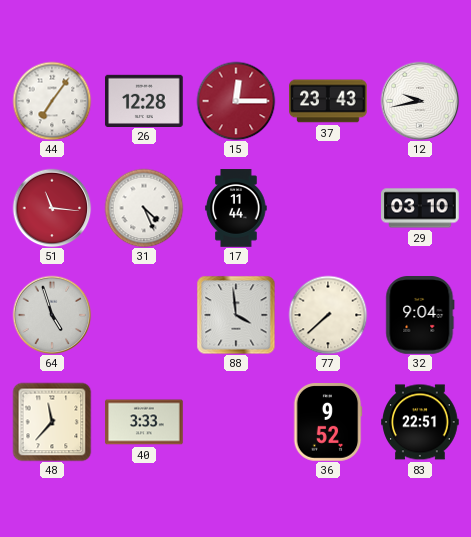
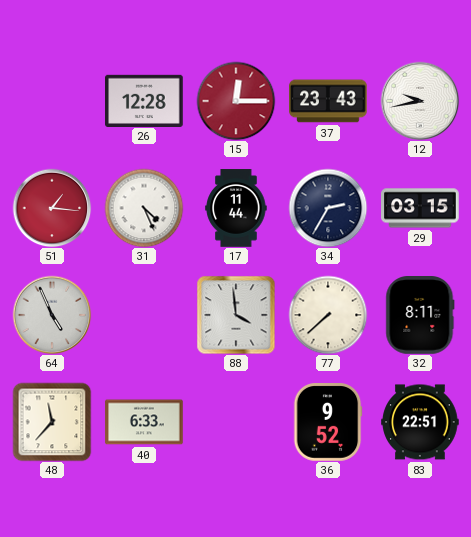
44: 7:06 -> none (52, 101)
51: 11:16 -> 1:16 (52, 208)
34: none -> 2:35 (328, 208)
29: 03:10 -> 03:15 (420, 208)
64: 4:57 -> 4:56 (52, 315)
32: 9:04 -> 8:11 (420, 316)
40: 3:33 -> 6:33 (144, 422)
